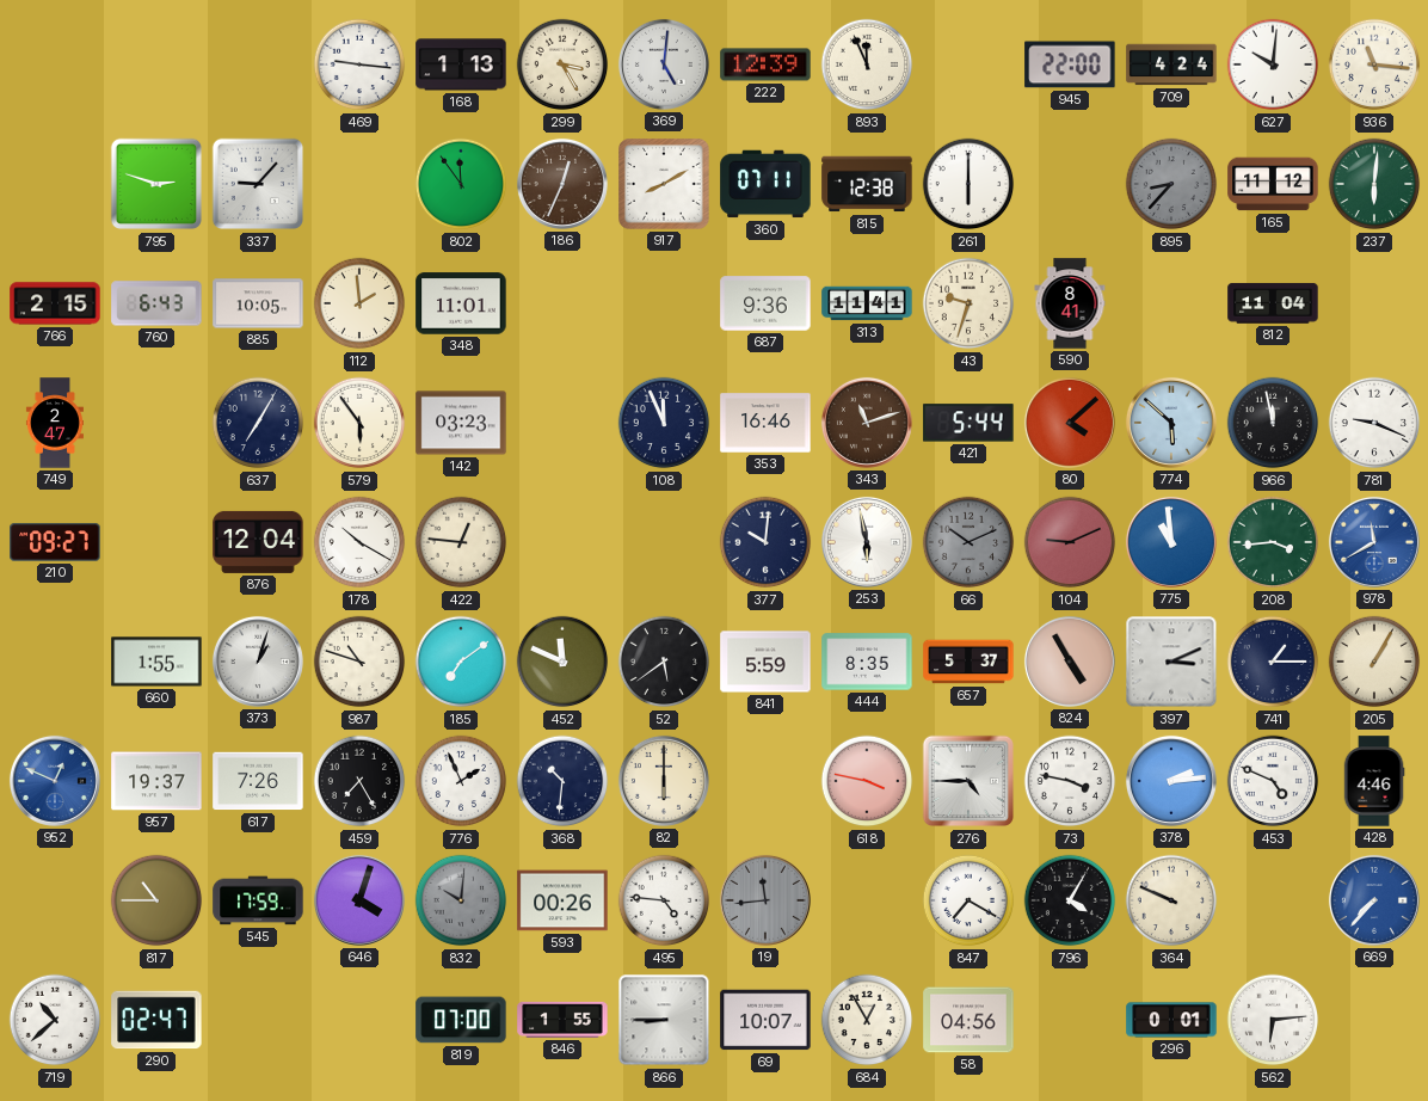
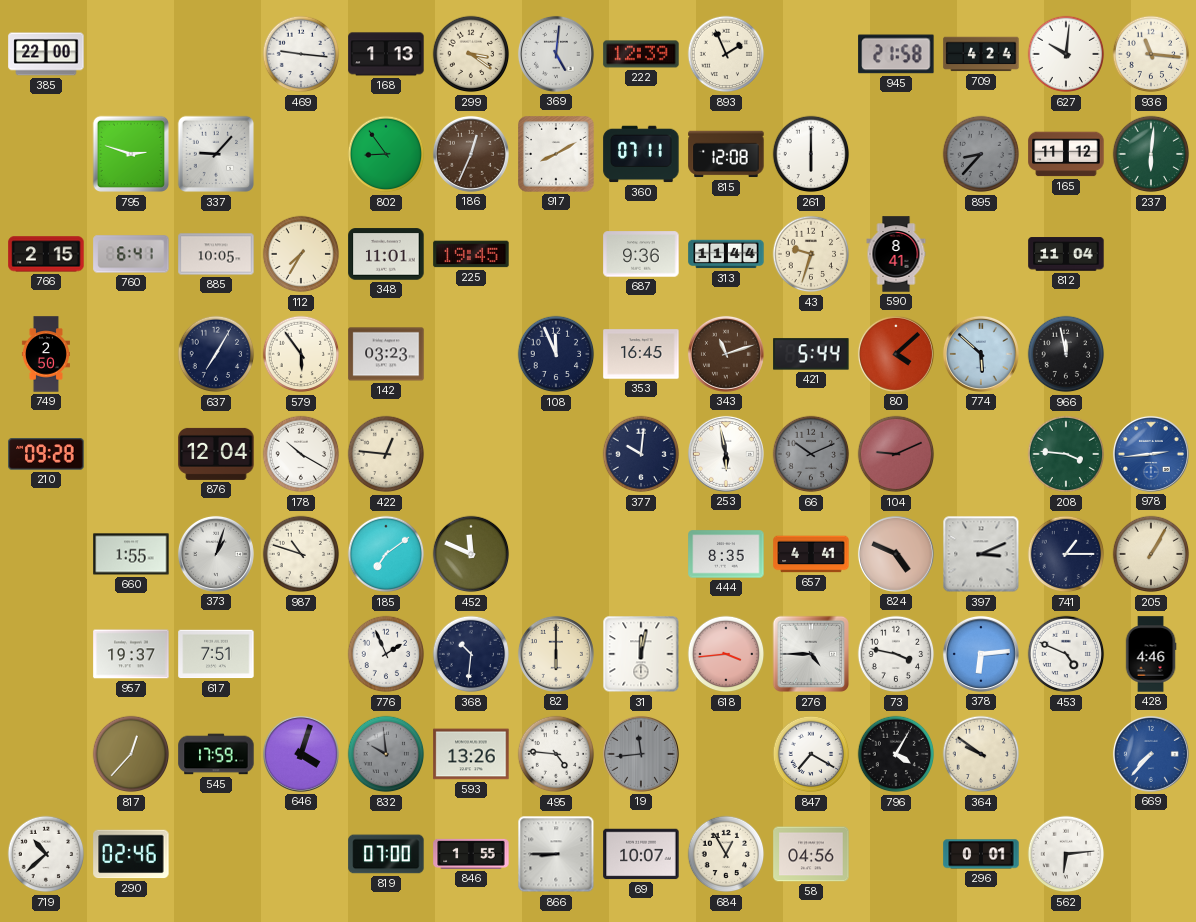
385: none -> 22:00 (46, 54)
299: 3:25 -> 3:21 (471, 54)
893: 11:56 -> 1:56 (726, 54)
945: 22:00 -> 21:58 (896, 54)
802: 11:54 -> 8:54 (386, 154)
815: 12:38 -> 12:08 (726, 154)
760: 6:43 -> 6:41 (131, 254)
112: 1:59 -> 7:35 (301, 254)
225: none -> 19:45 (471, 254)
313: 11:41 -> 11:44 (726, 254)
749: 2:47 -> 2:50 (46, 354)
353: 16:46 -> 16:45 (641, 354)
781: 9:19 -> none (1374, 423)
210: 09:27 -> 09:28 (46, 454)
775: 10:59 -> none (1171, 542)
208: 3:44 -> 3:46 (1066, 454)
978: 11:40 -> 2:44 (1151, 454)
52: 5:39 -> none (664, 662)
841: 5:59 -> none (765, 662)
657: 5:37 -> 4:41 (811, 554)
824: 4:55 -> 4:49 (896, 554)
952: 12:49 -> none (55, 781)
617: 7:26 -> 7:51 (216, 654)
459: 7:25 -> none (359, 781)
31: none -> 12:02 (641, 654)
618: 3:47 -> 3:44 (726, 654)
378: 2:14 -> 6:14 (981, 654)
817: 10:45 -> 12:37 (131, 754)
832: 10:01 -> 9:59 (386, 754)
593: 00:26 -> 13:26 (471, 754)
364: 9:49 -> 9:51 (981, 754)
290: 02:47 -> 02:46 (131, 854)
